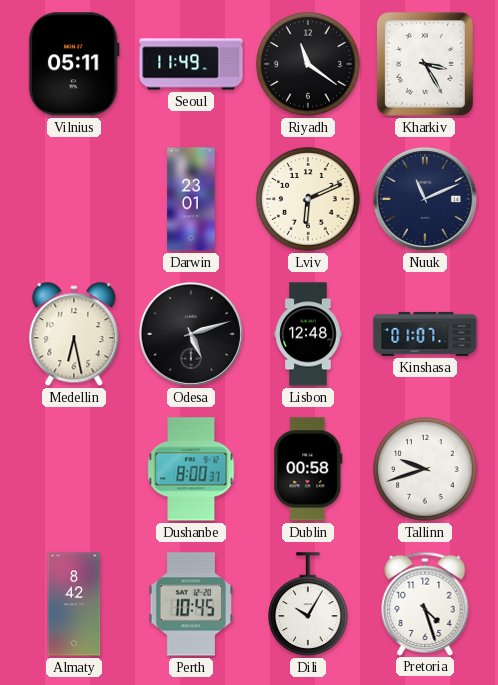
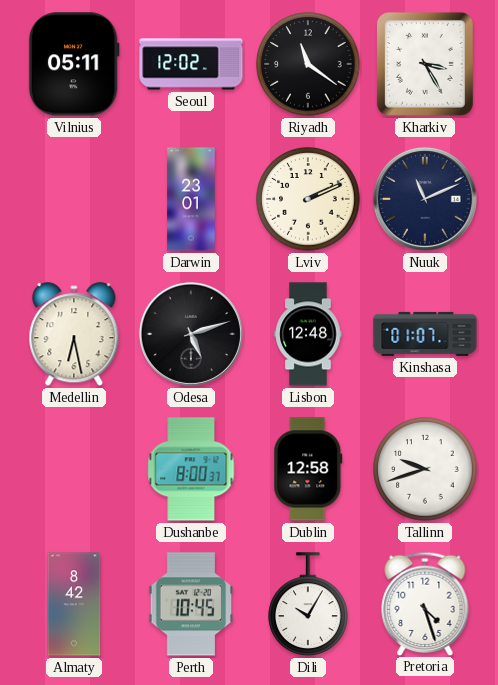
Seoul: 11:49 -> 12:02 (191, 64)
Lviv: 6:11 -> 2:11 (308, 199)
Dublin: 00:58 -> 12:58 (308, 469)
